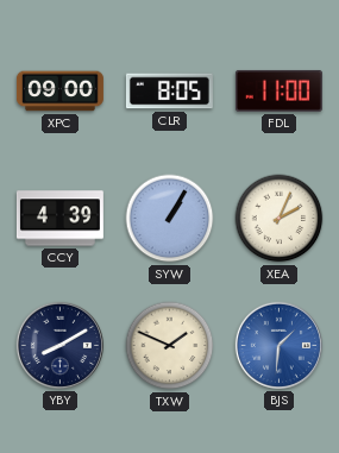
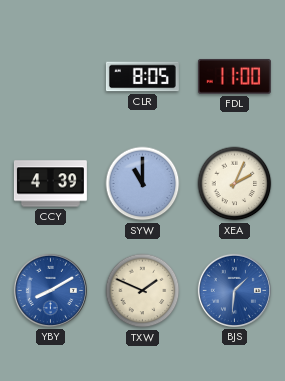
XPC: 09:00 -> none (59, 92)
SYW: 1:05 -> 11:00 (143, 184)
YBY dial: navy -> blue (50, 290)
